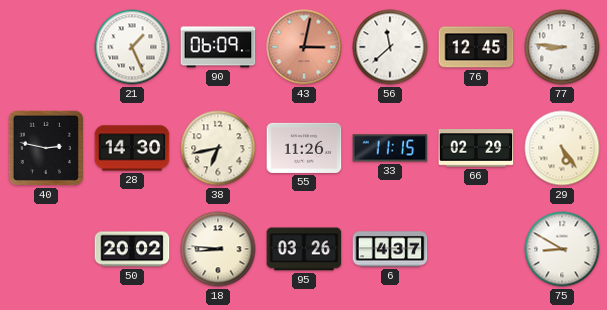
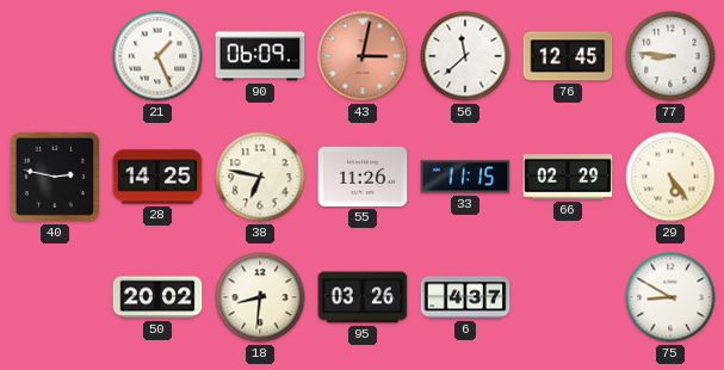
28: 14:30 -> 14:25 (157, 177)
38: 6:43 -> 6:47 (260, 177)
18: 8:46 -> 8:31 (260, 297)
